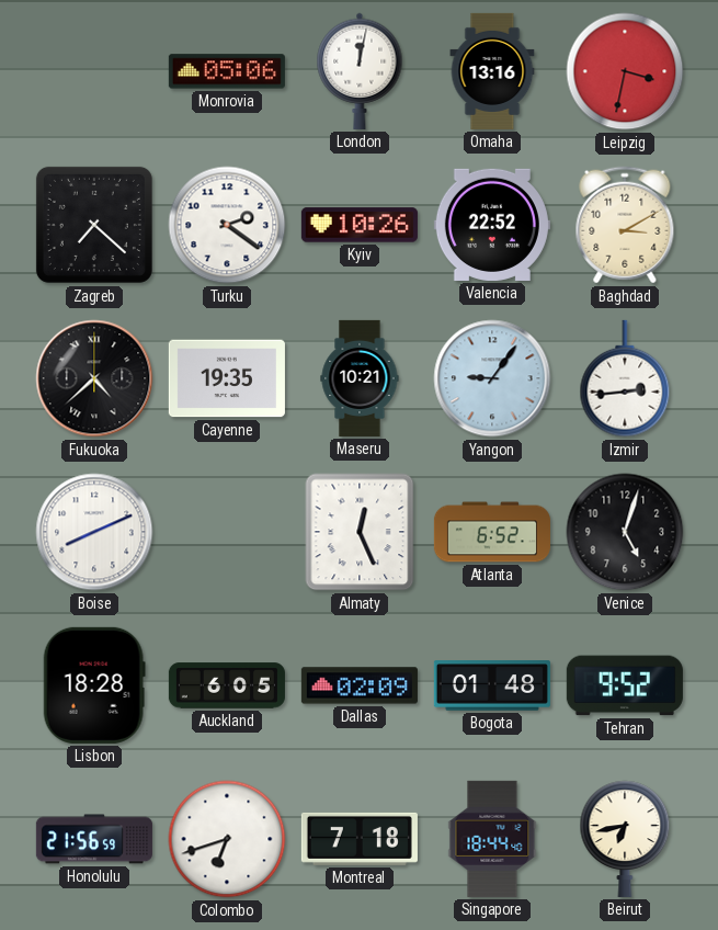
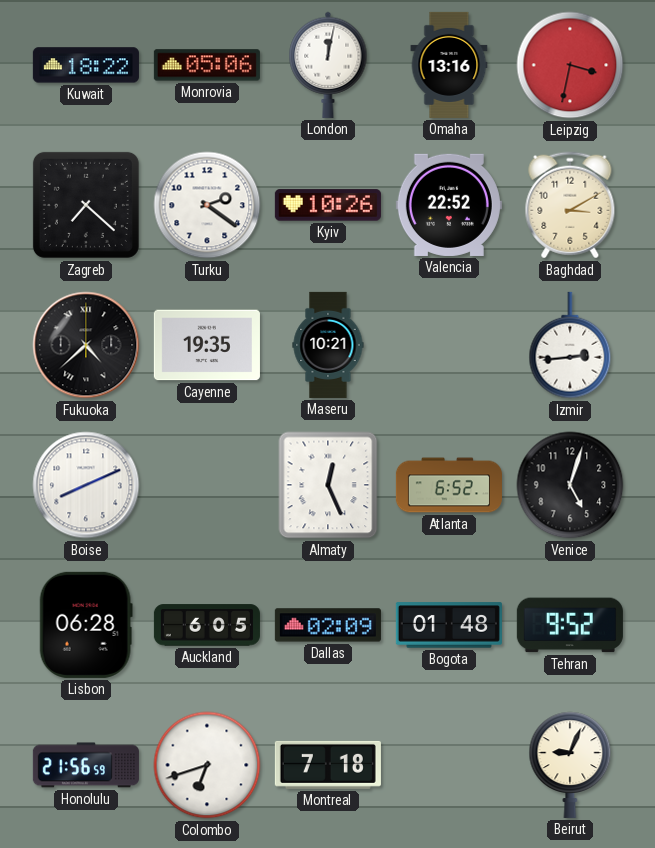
Kuwait: none -> 18:22 (86, 65)
Yangon: 9:06 -> none (492, 378)
Lisbon: 18:28 -> 06:28 (86, 625)
Singapore: 18:44 -> none (492, 839)
Beirut: 6:43 -> 9:04 (570, 765)
